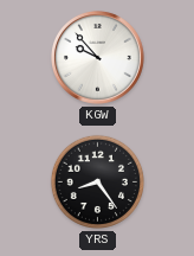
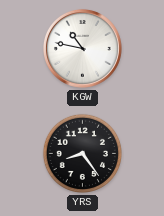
KGW: 9:53 -> 10:47 (82, 48)
